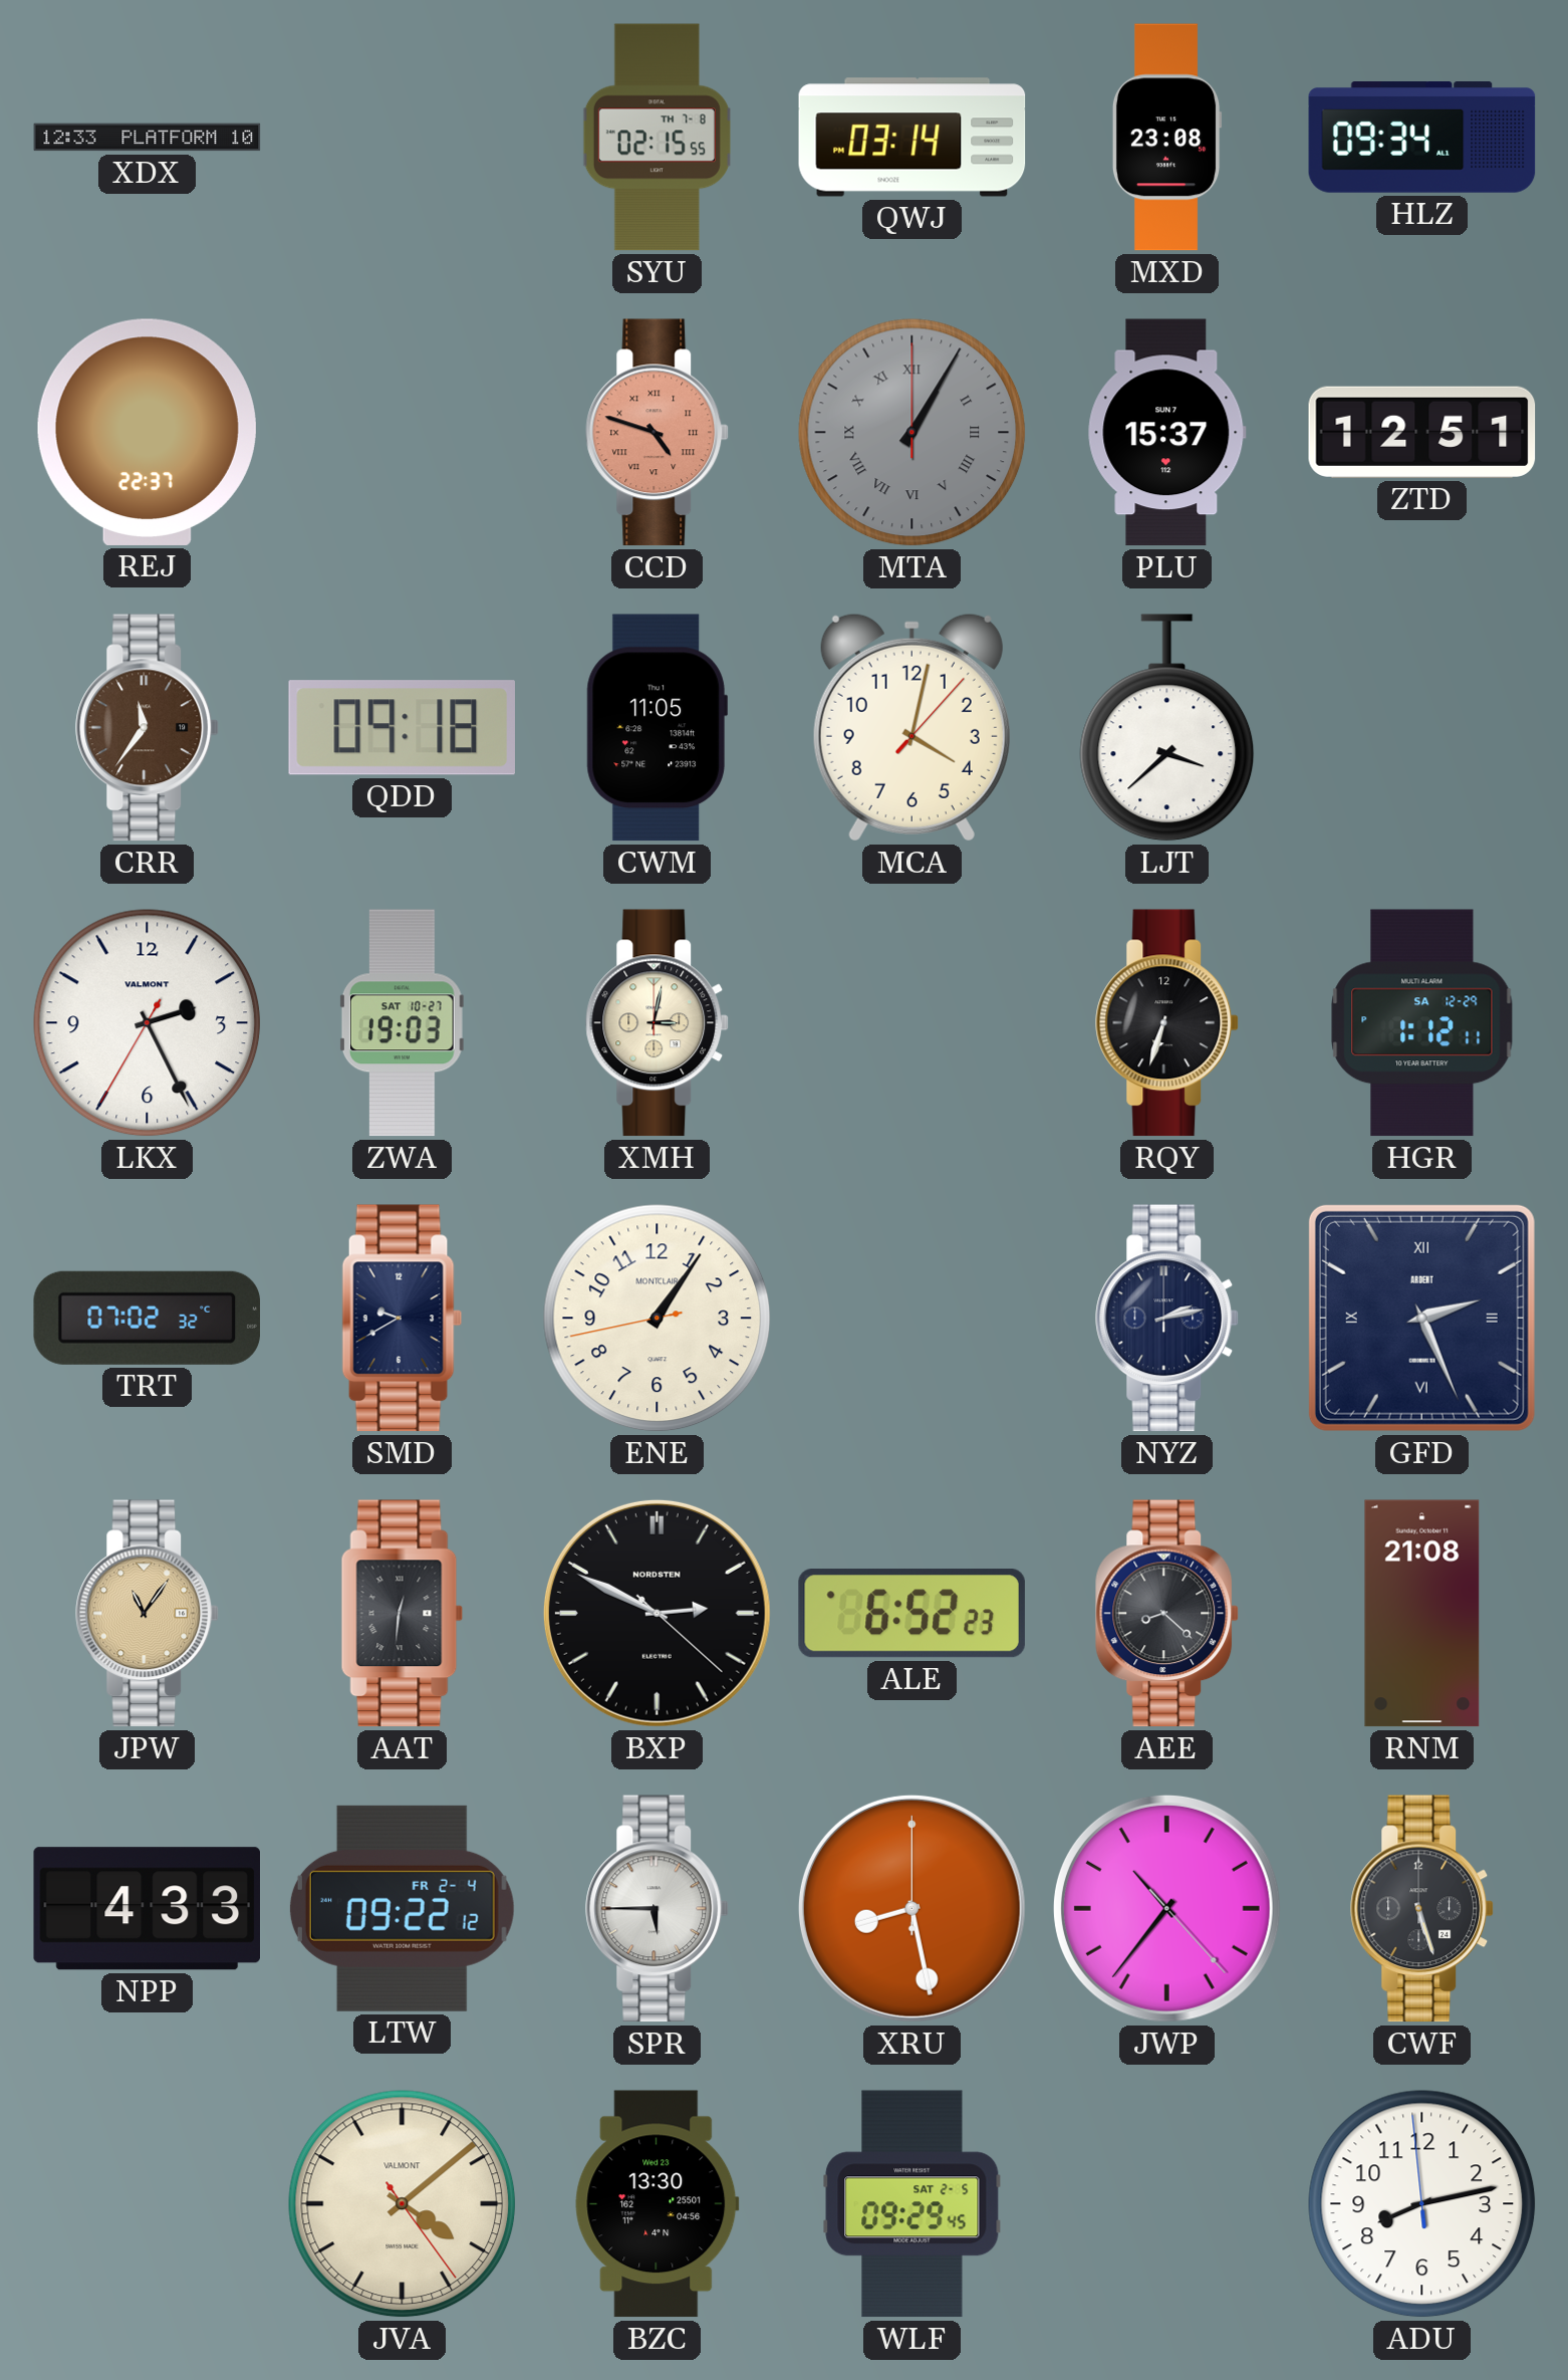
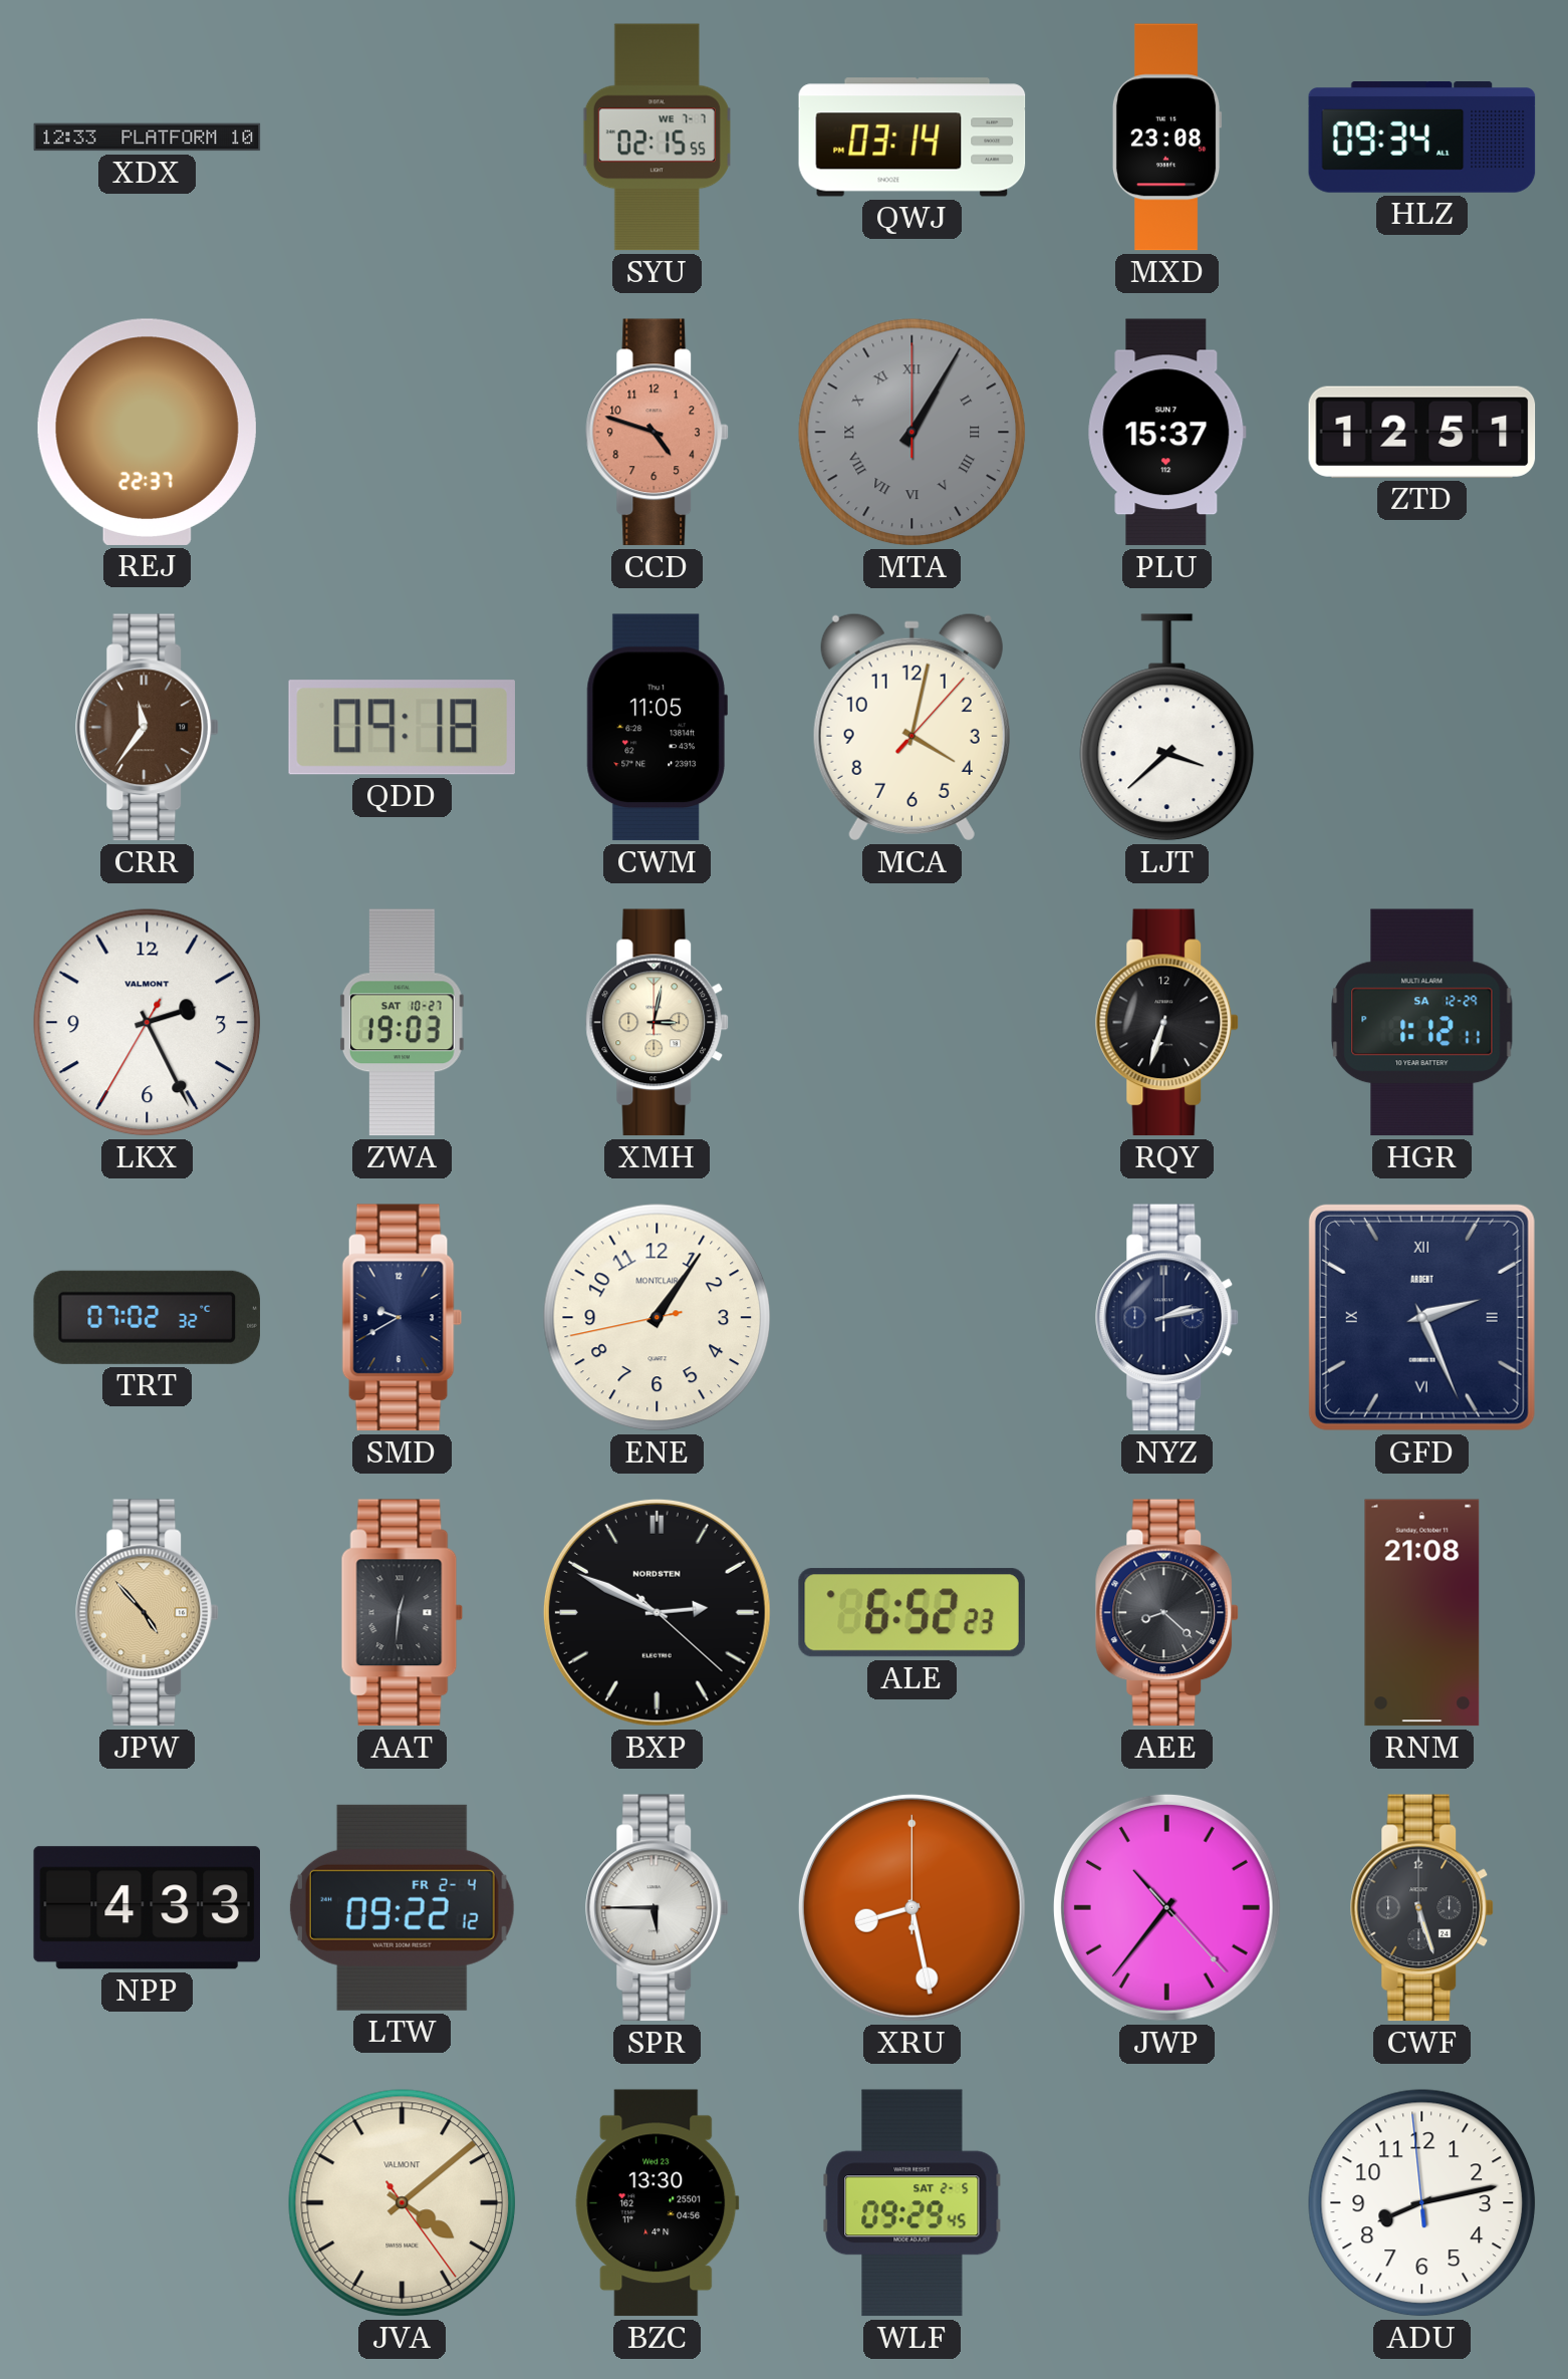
SYU date: TH 7-8 -> WE 7-7 (657, 138)
CCD numerals: Roman -> Arabic (658, 433)
JPW: 11:06 -> 4:53 (148, 1613)
